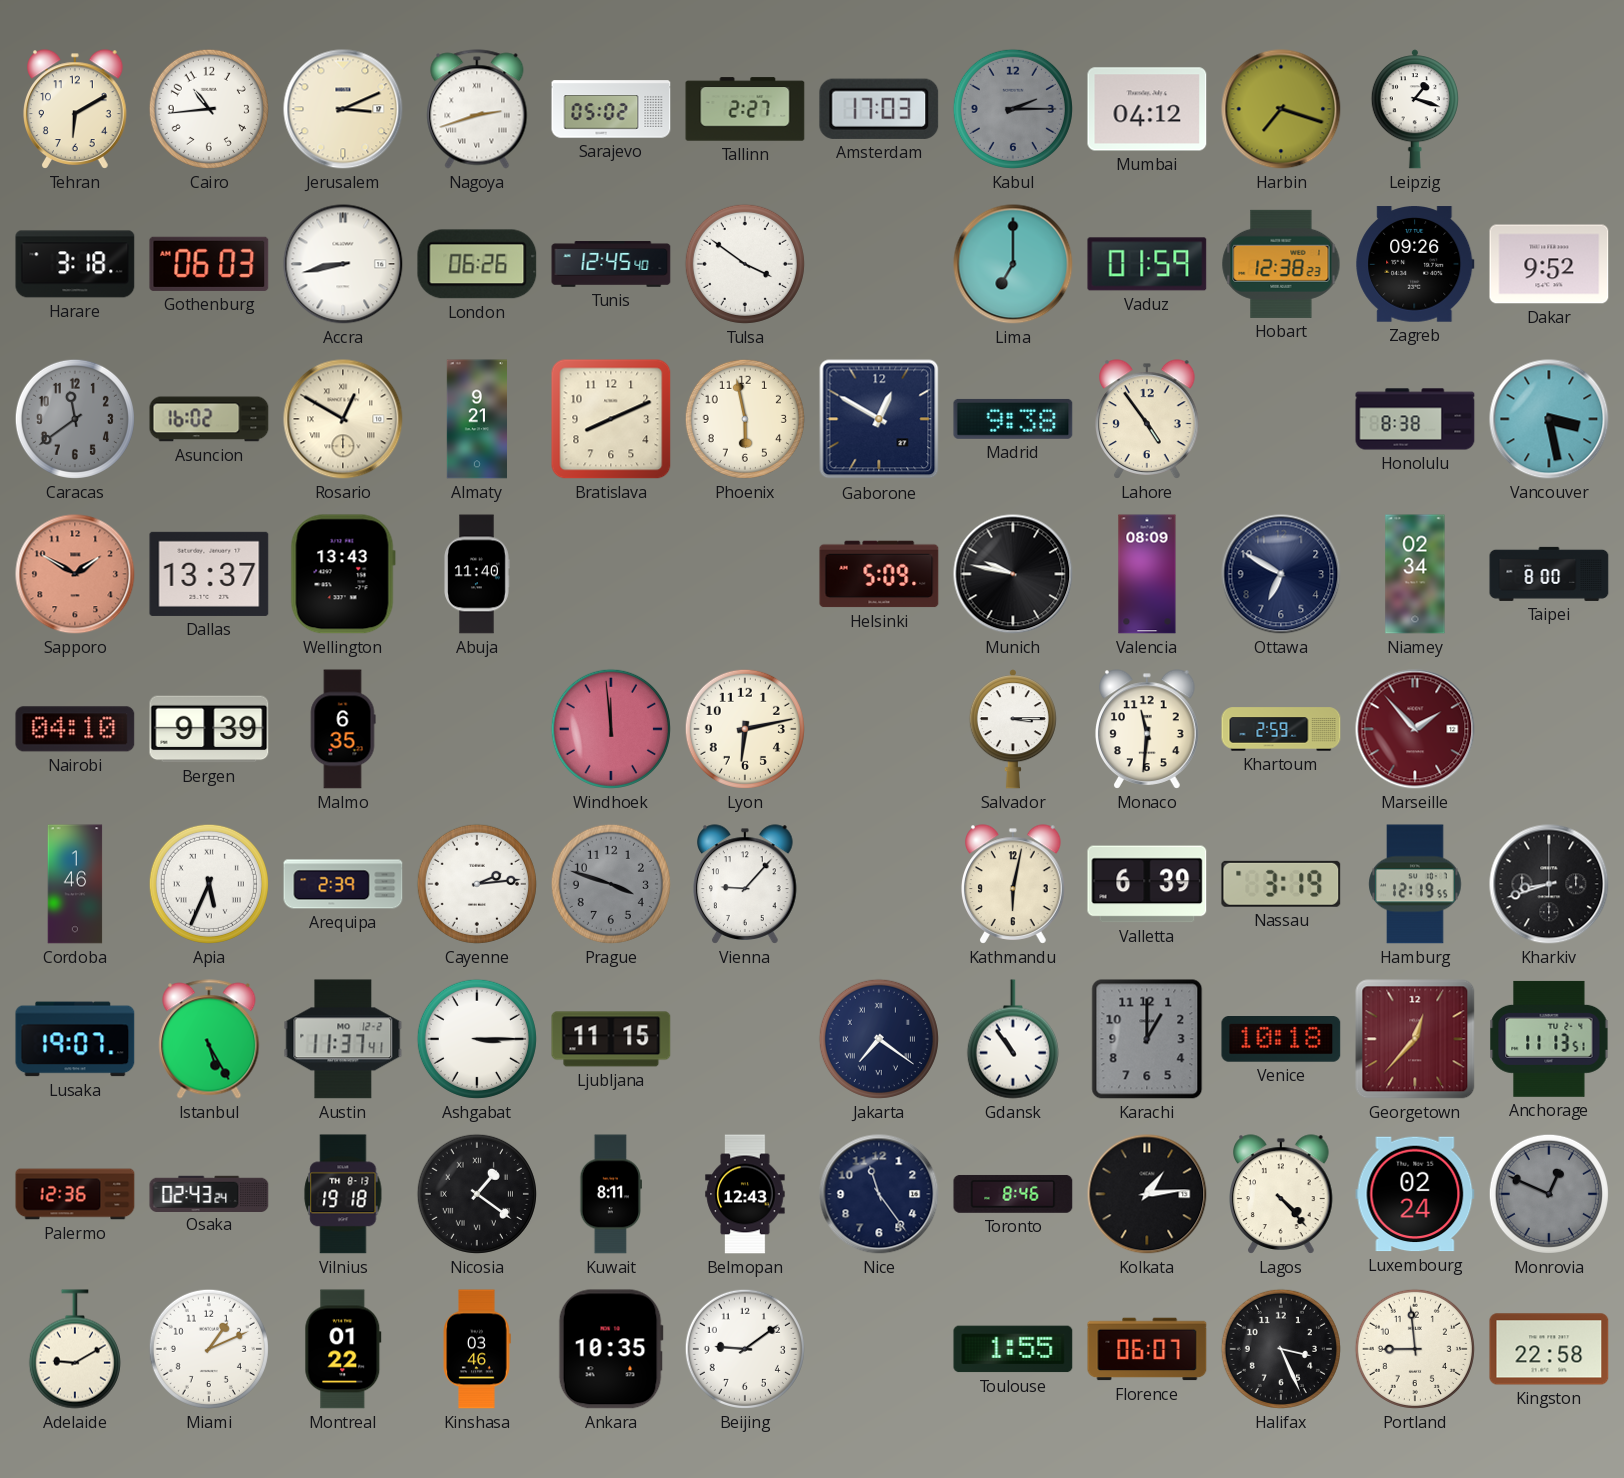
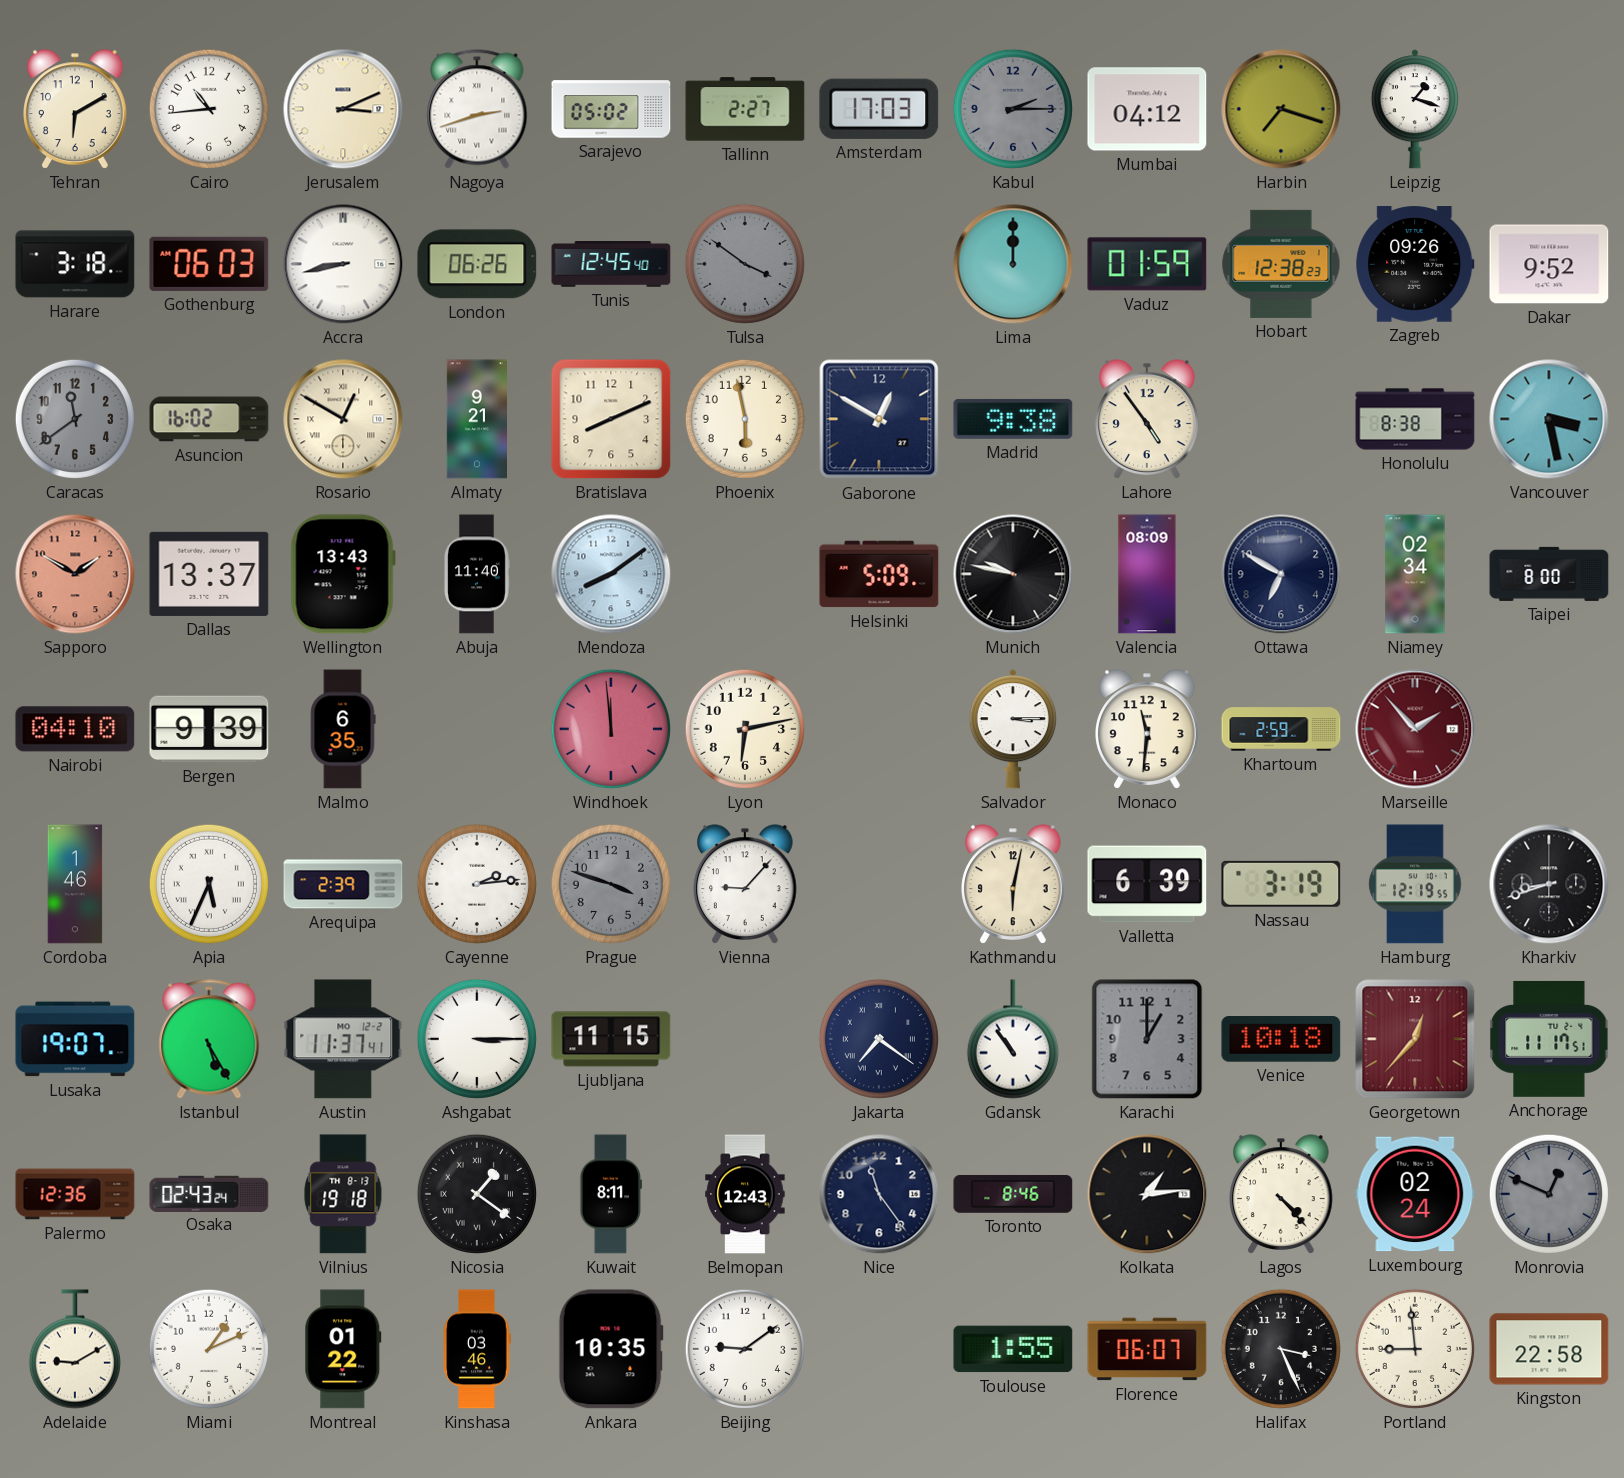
Tulsa dial: white -> grey (745, 264)
Lima: 7:00 -> 12:00 (1013, 264)
Mendoza: none -> 8:09 (611, 574)
Anchorage: 11:13 -> 11:17 (1549, 1039)
